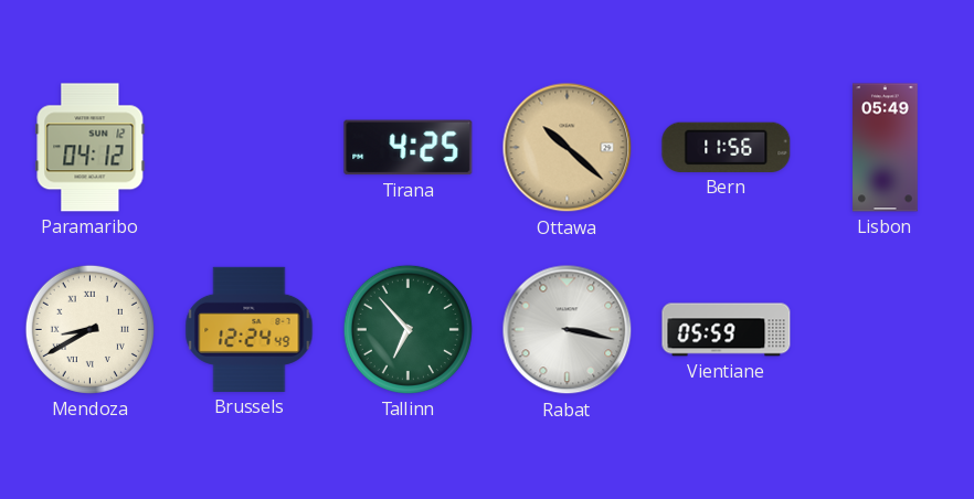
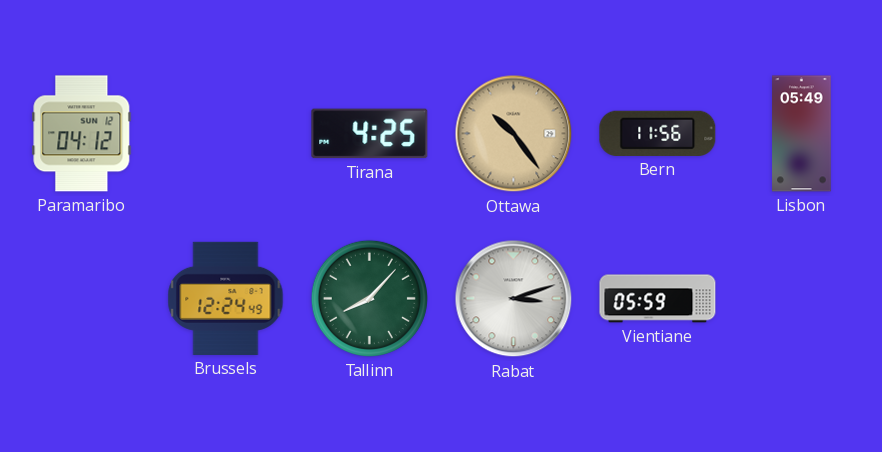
Ottawa: 10:22 -> 10:24 (514, 134)
Mendoza: 8:40 -> none (89, 329)
Tallinn: 6:53 -> 8:07 (369, 298)
Rabat: 3:17 -> 3:12 (514, 299)
